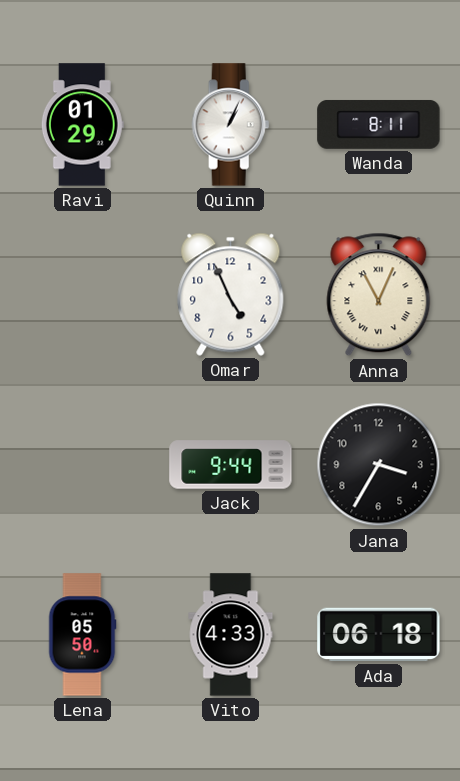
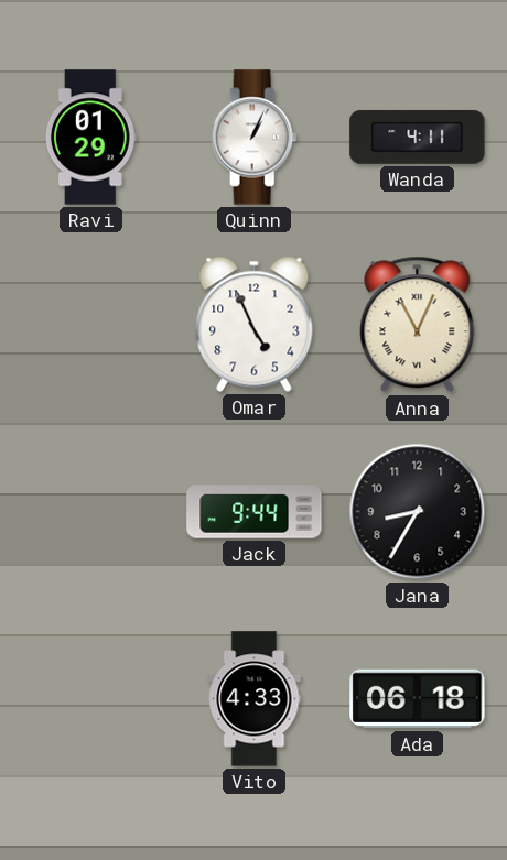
Wanda: 8:11 -> 4:11 (418, 137)
Jana: 3:35 -> 8:35 (418, 512)
Lena: 05:50 -> none (82, 635)
